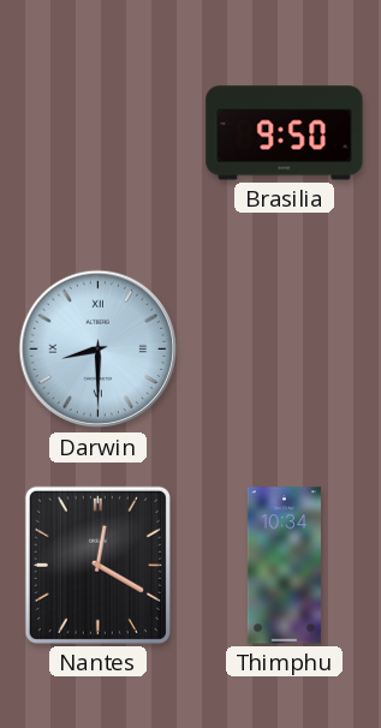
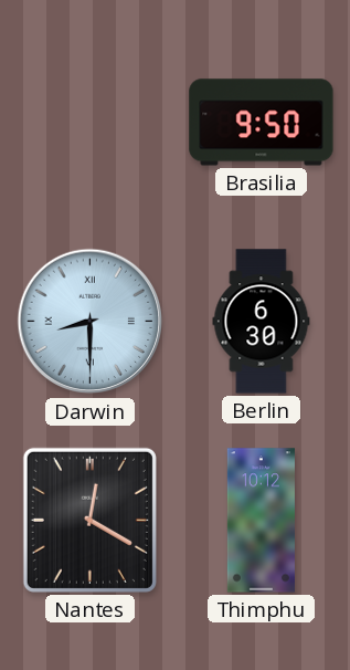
Berlin: none -> 6:30 (262, 322)
Thimphu: 10:34 -> 10:12 (261, 521)
